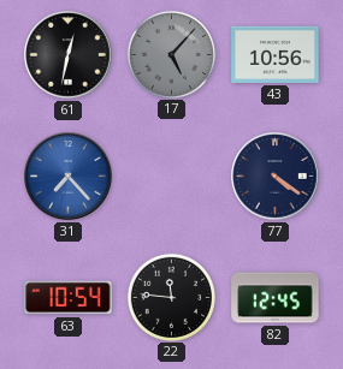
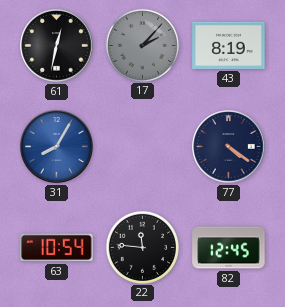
17: 5:07 -> 2:07 (142, 45)
43: 10:56 -> 8:19 (229, 45)
31: 7:23 -> 8:05 (57, 147)
